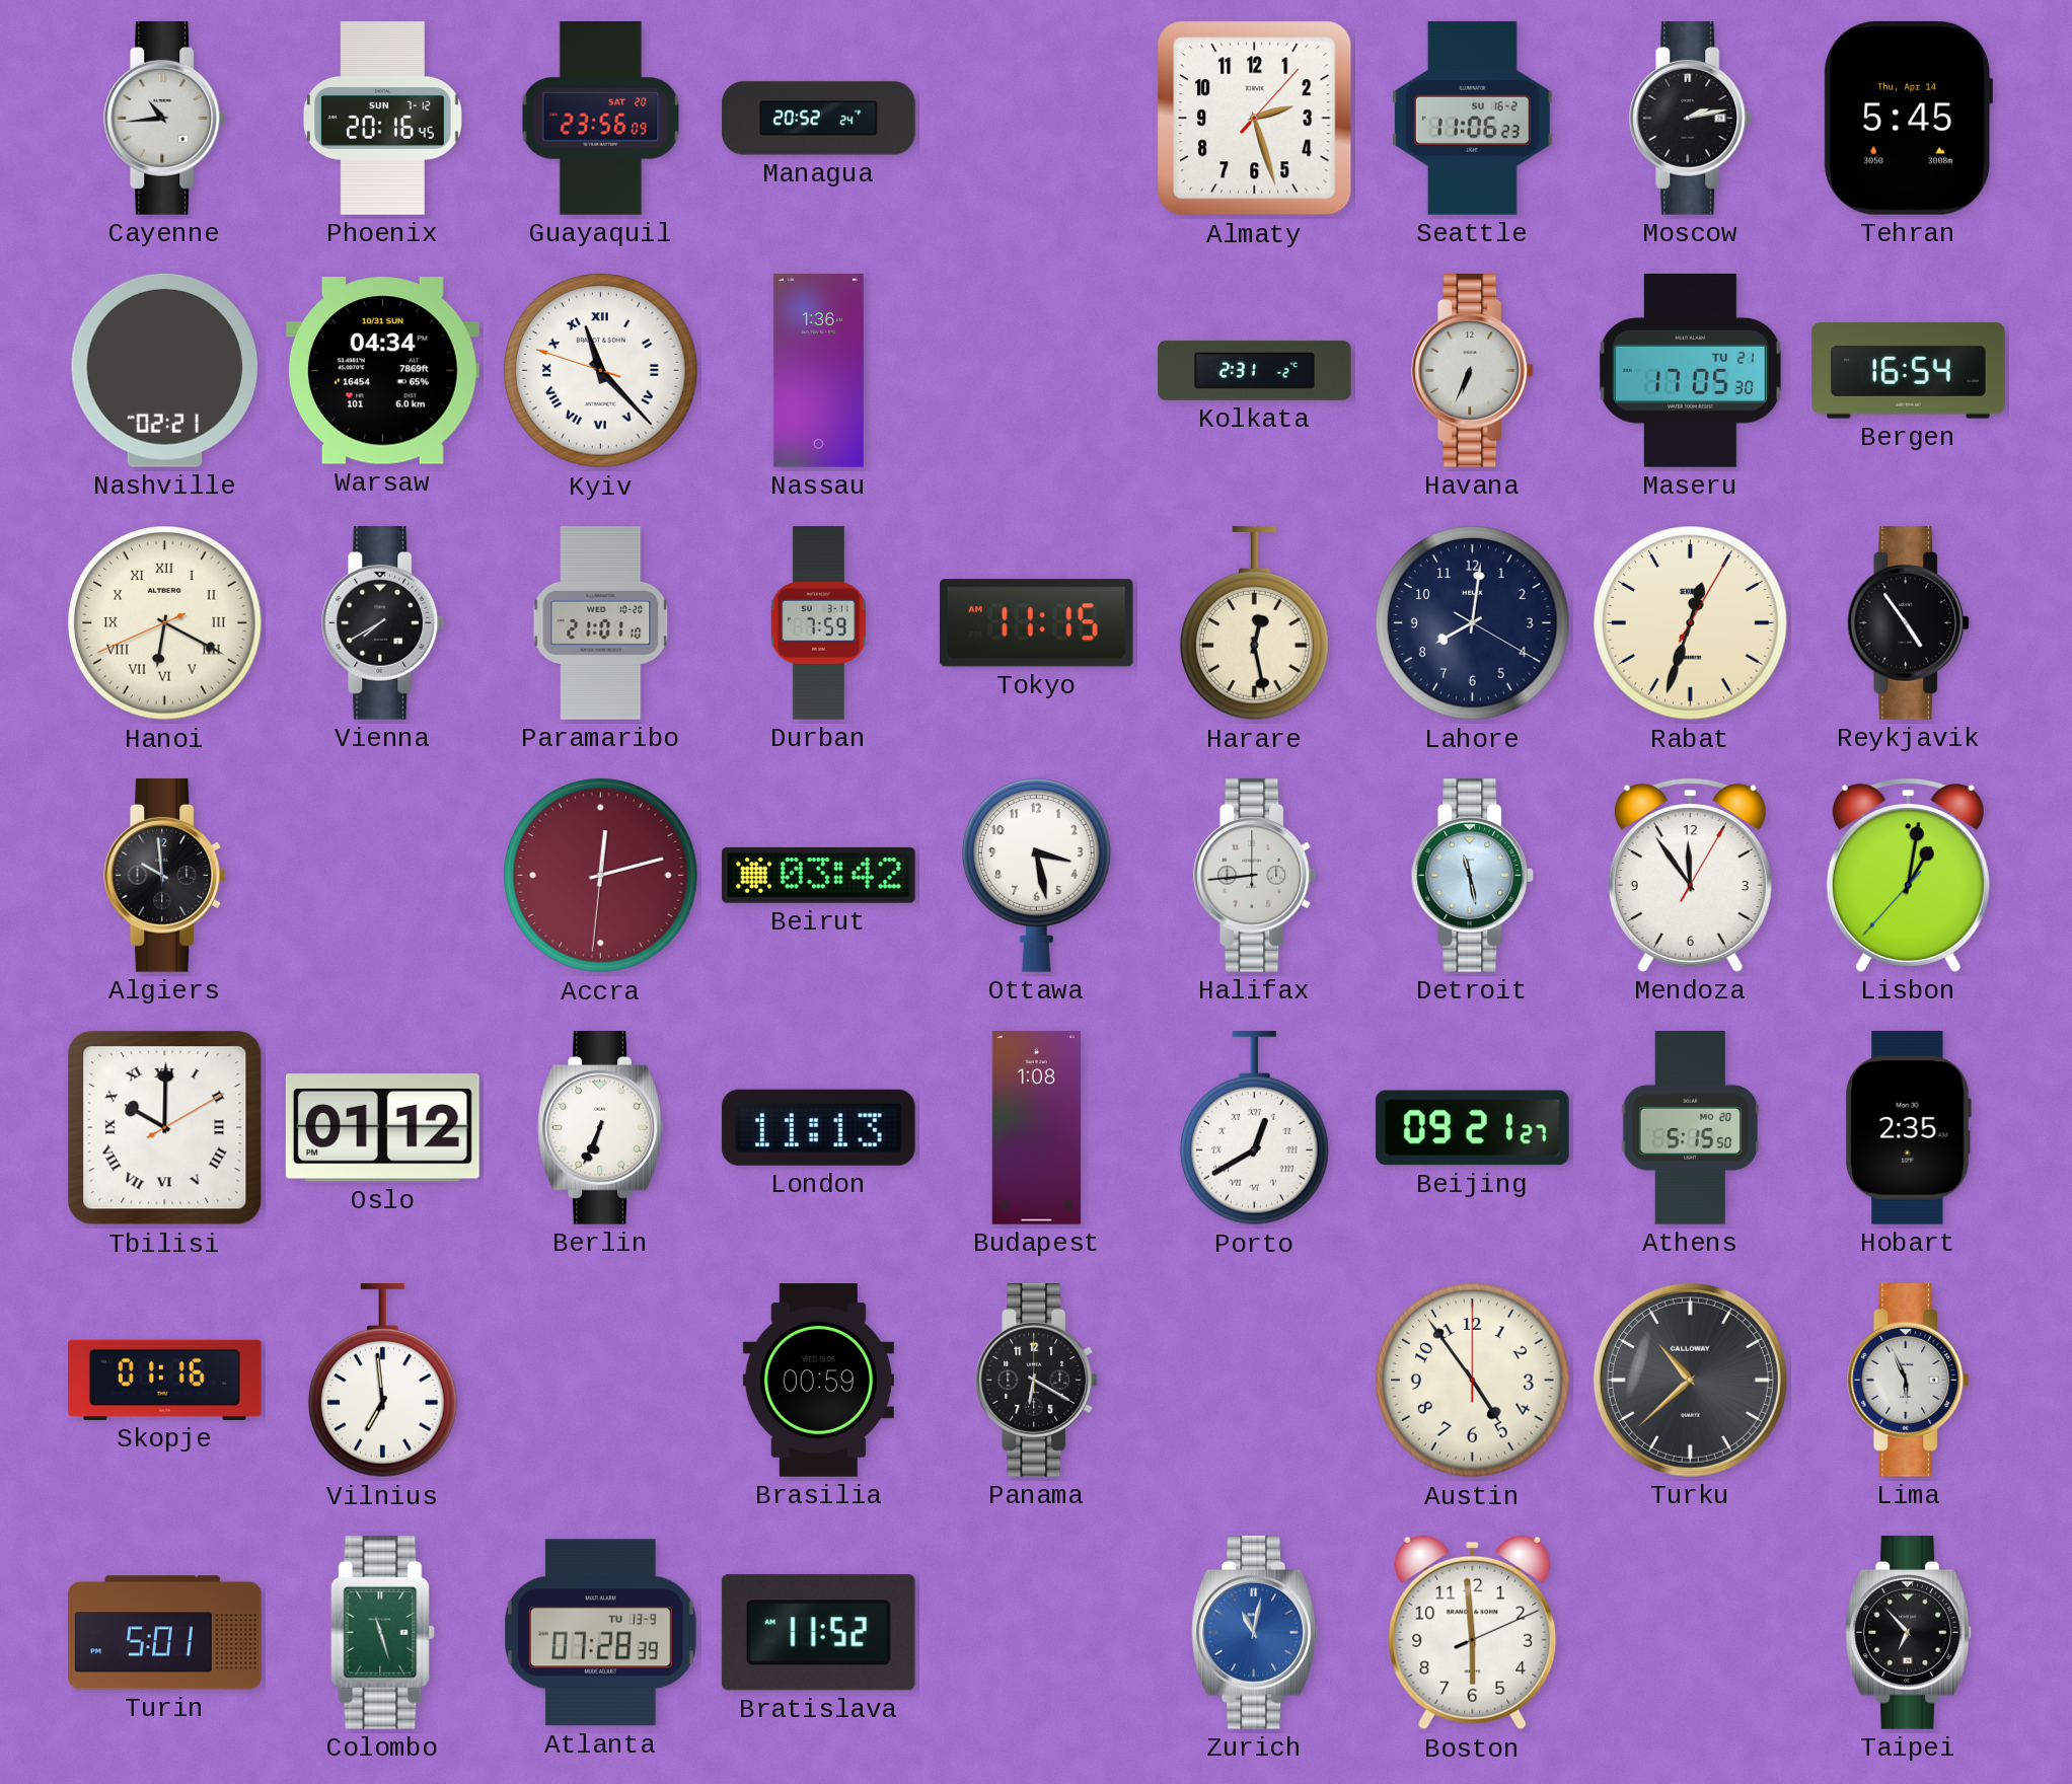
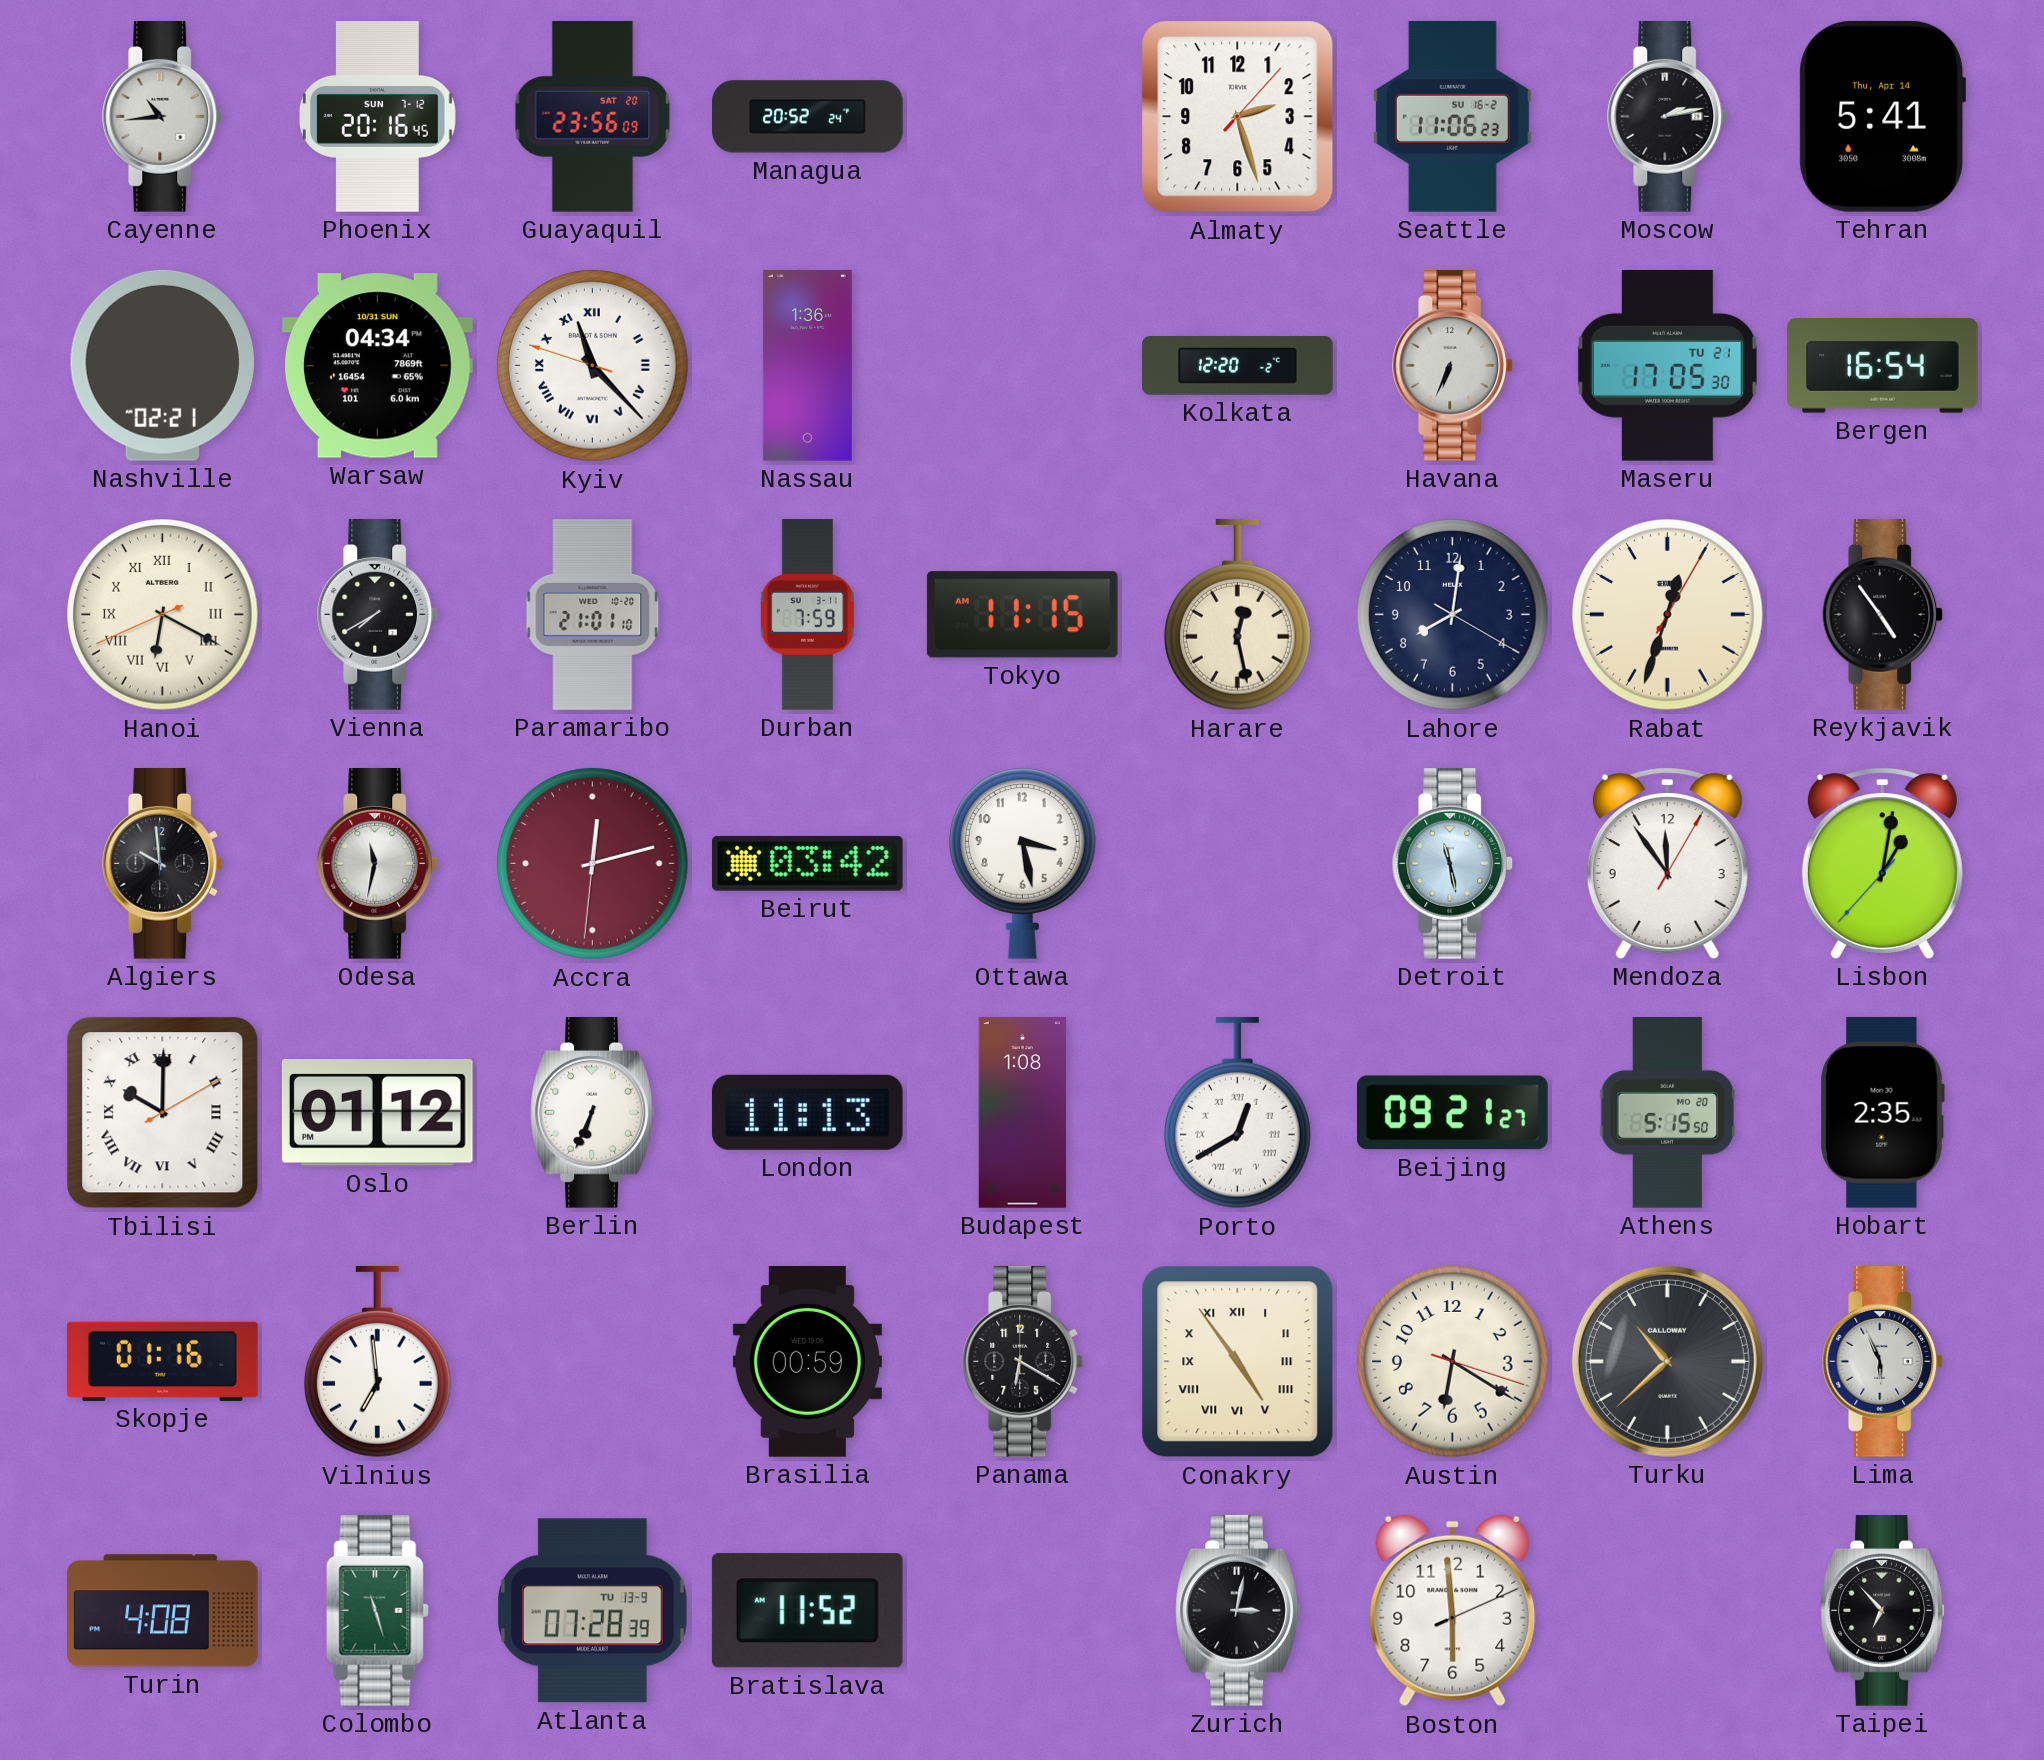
Tehran: 5:45 -> 5:41 (1882, 116)
Kolkata: 2:31 -> 12:20 (1238, 366)
Odesa: none -> 11:32 (378, 864)
Halifax: 8:44 -> none (1255, 876)
Conakry: none -> 4:54 (1238, 1362)
Austin: 4:54 -> 6:20 (1453, 1362)
Turin: 5:01 -> 4:08 (163, 1611)
Zurich: 11:02 -> 3:02 (1238, 1611)
Zurich dial: blue -> black (1238, 1611)
